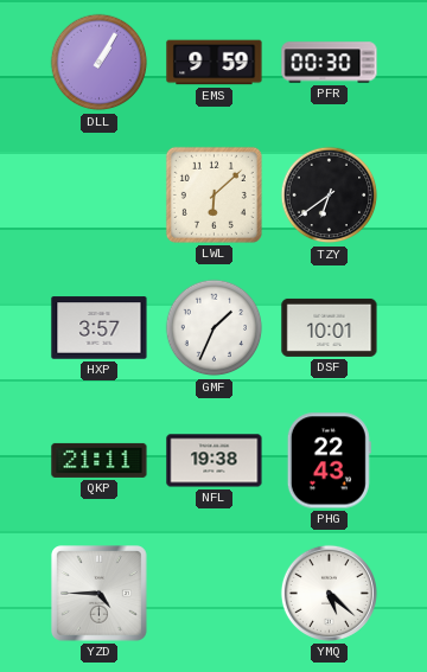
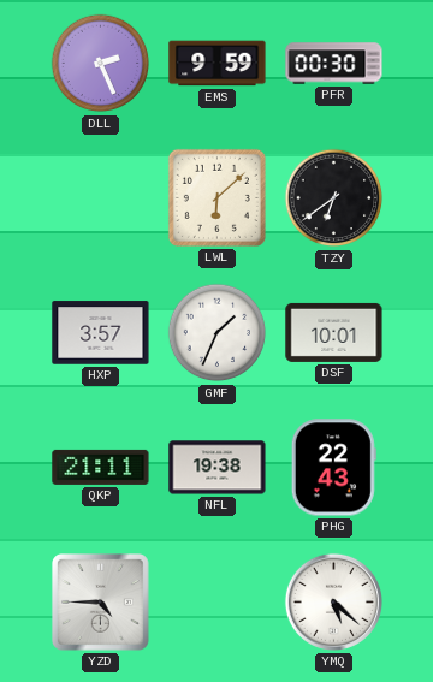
DLL: 1:05 -> 2:26 (101, 64)
